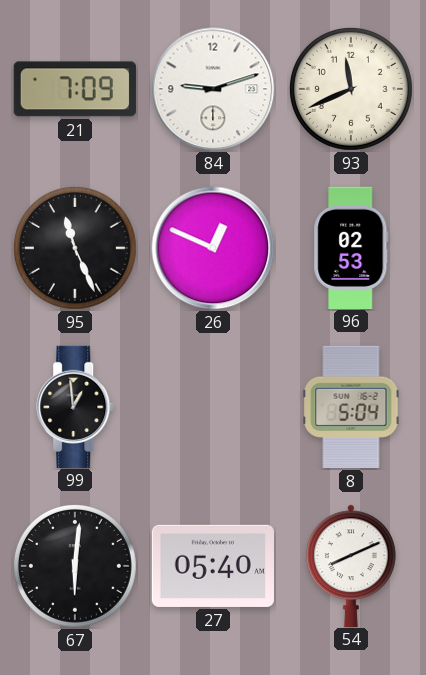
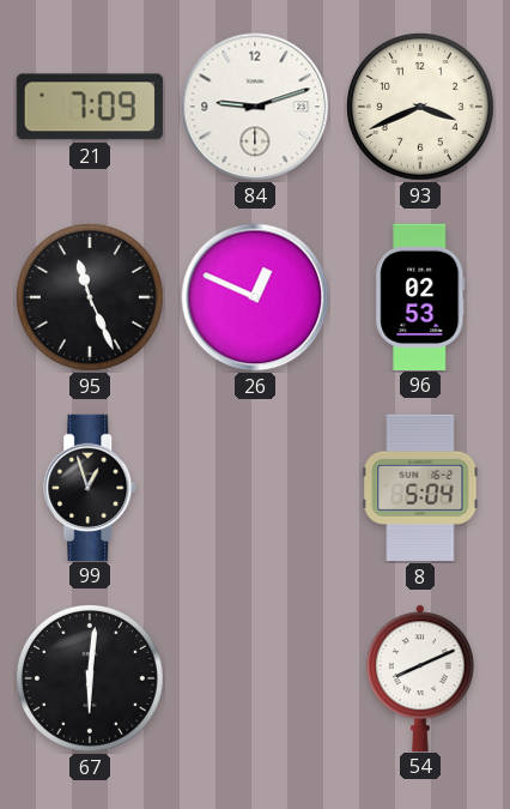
93: 11:41 -> 3:41 (420, 107)
99: 12:59 -> 12:57 (91, 487)
27: 05:40 -> none (213, 566)
